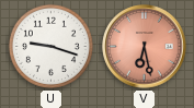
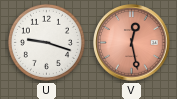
V: 6:28 -> 12:28 (132, 43)
